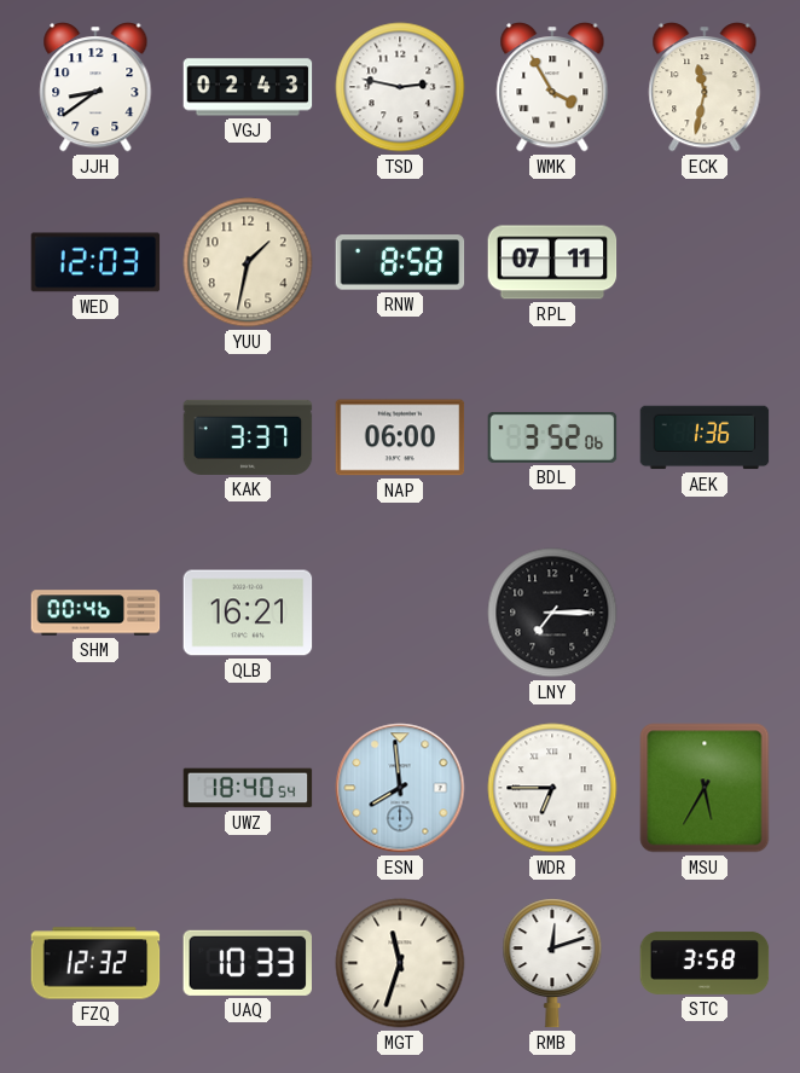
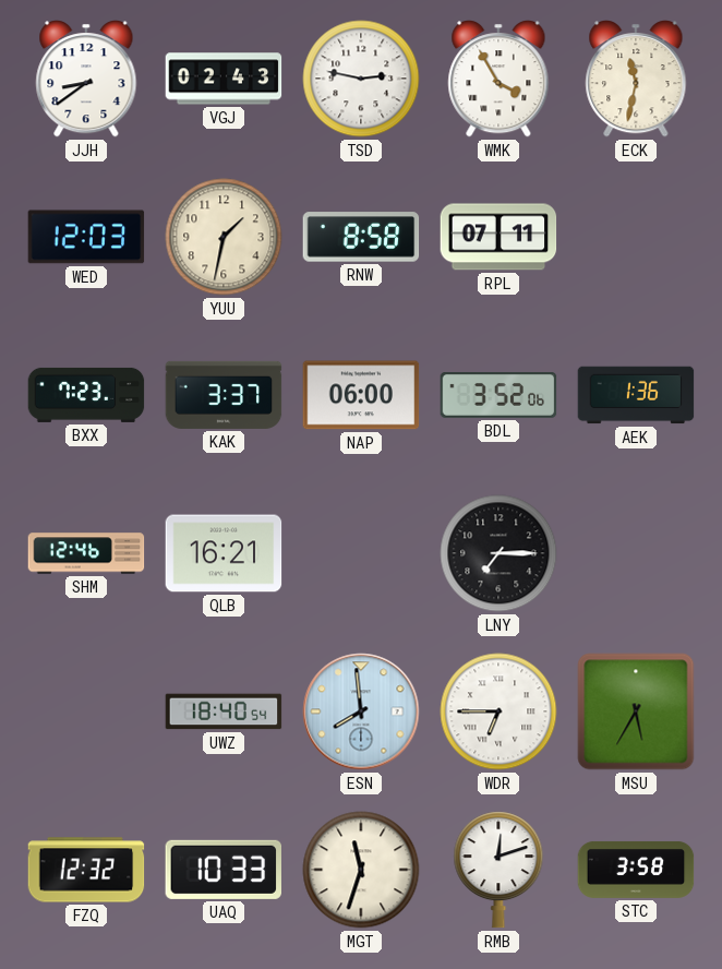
BXX: none -> 7:23 (86, 395)
SHM: 00:46 -> 12:46 (86, 553)
